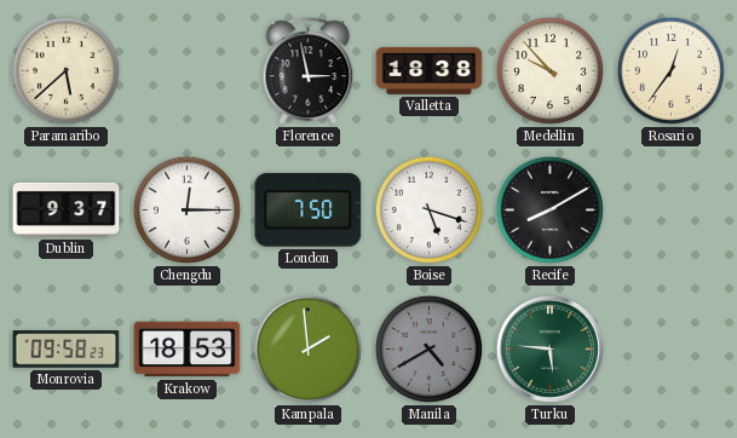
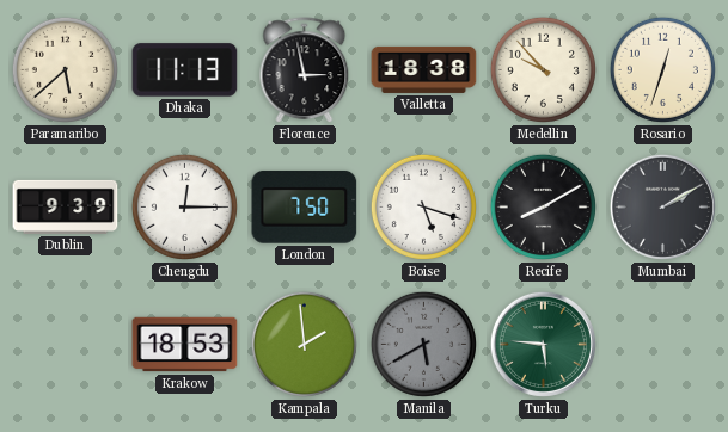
Dhaka: none -> 11:13 (185, 70)
Rosario: 12:36 -> 12:33 (662, 69)
Dublin: 9:37 -> 9:39 (66, 206)
Mumbai: none -> 2:10 (662, 206)
Monrovia: 09:58 -> none (67, 350)
Manila: 4:40 -> 5:40 (423, 344)
